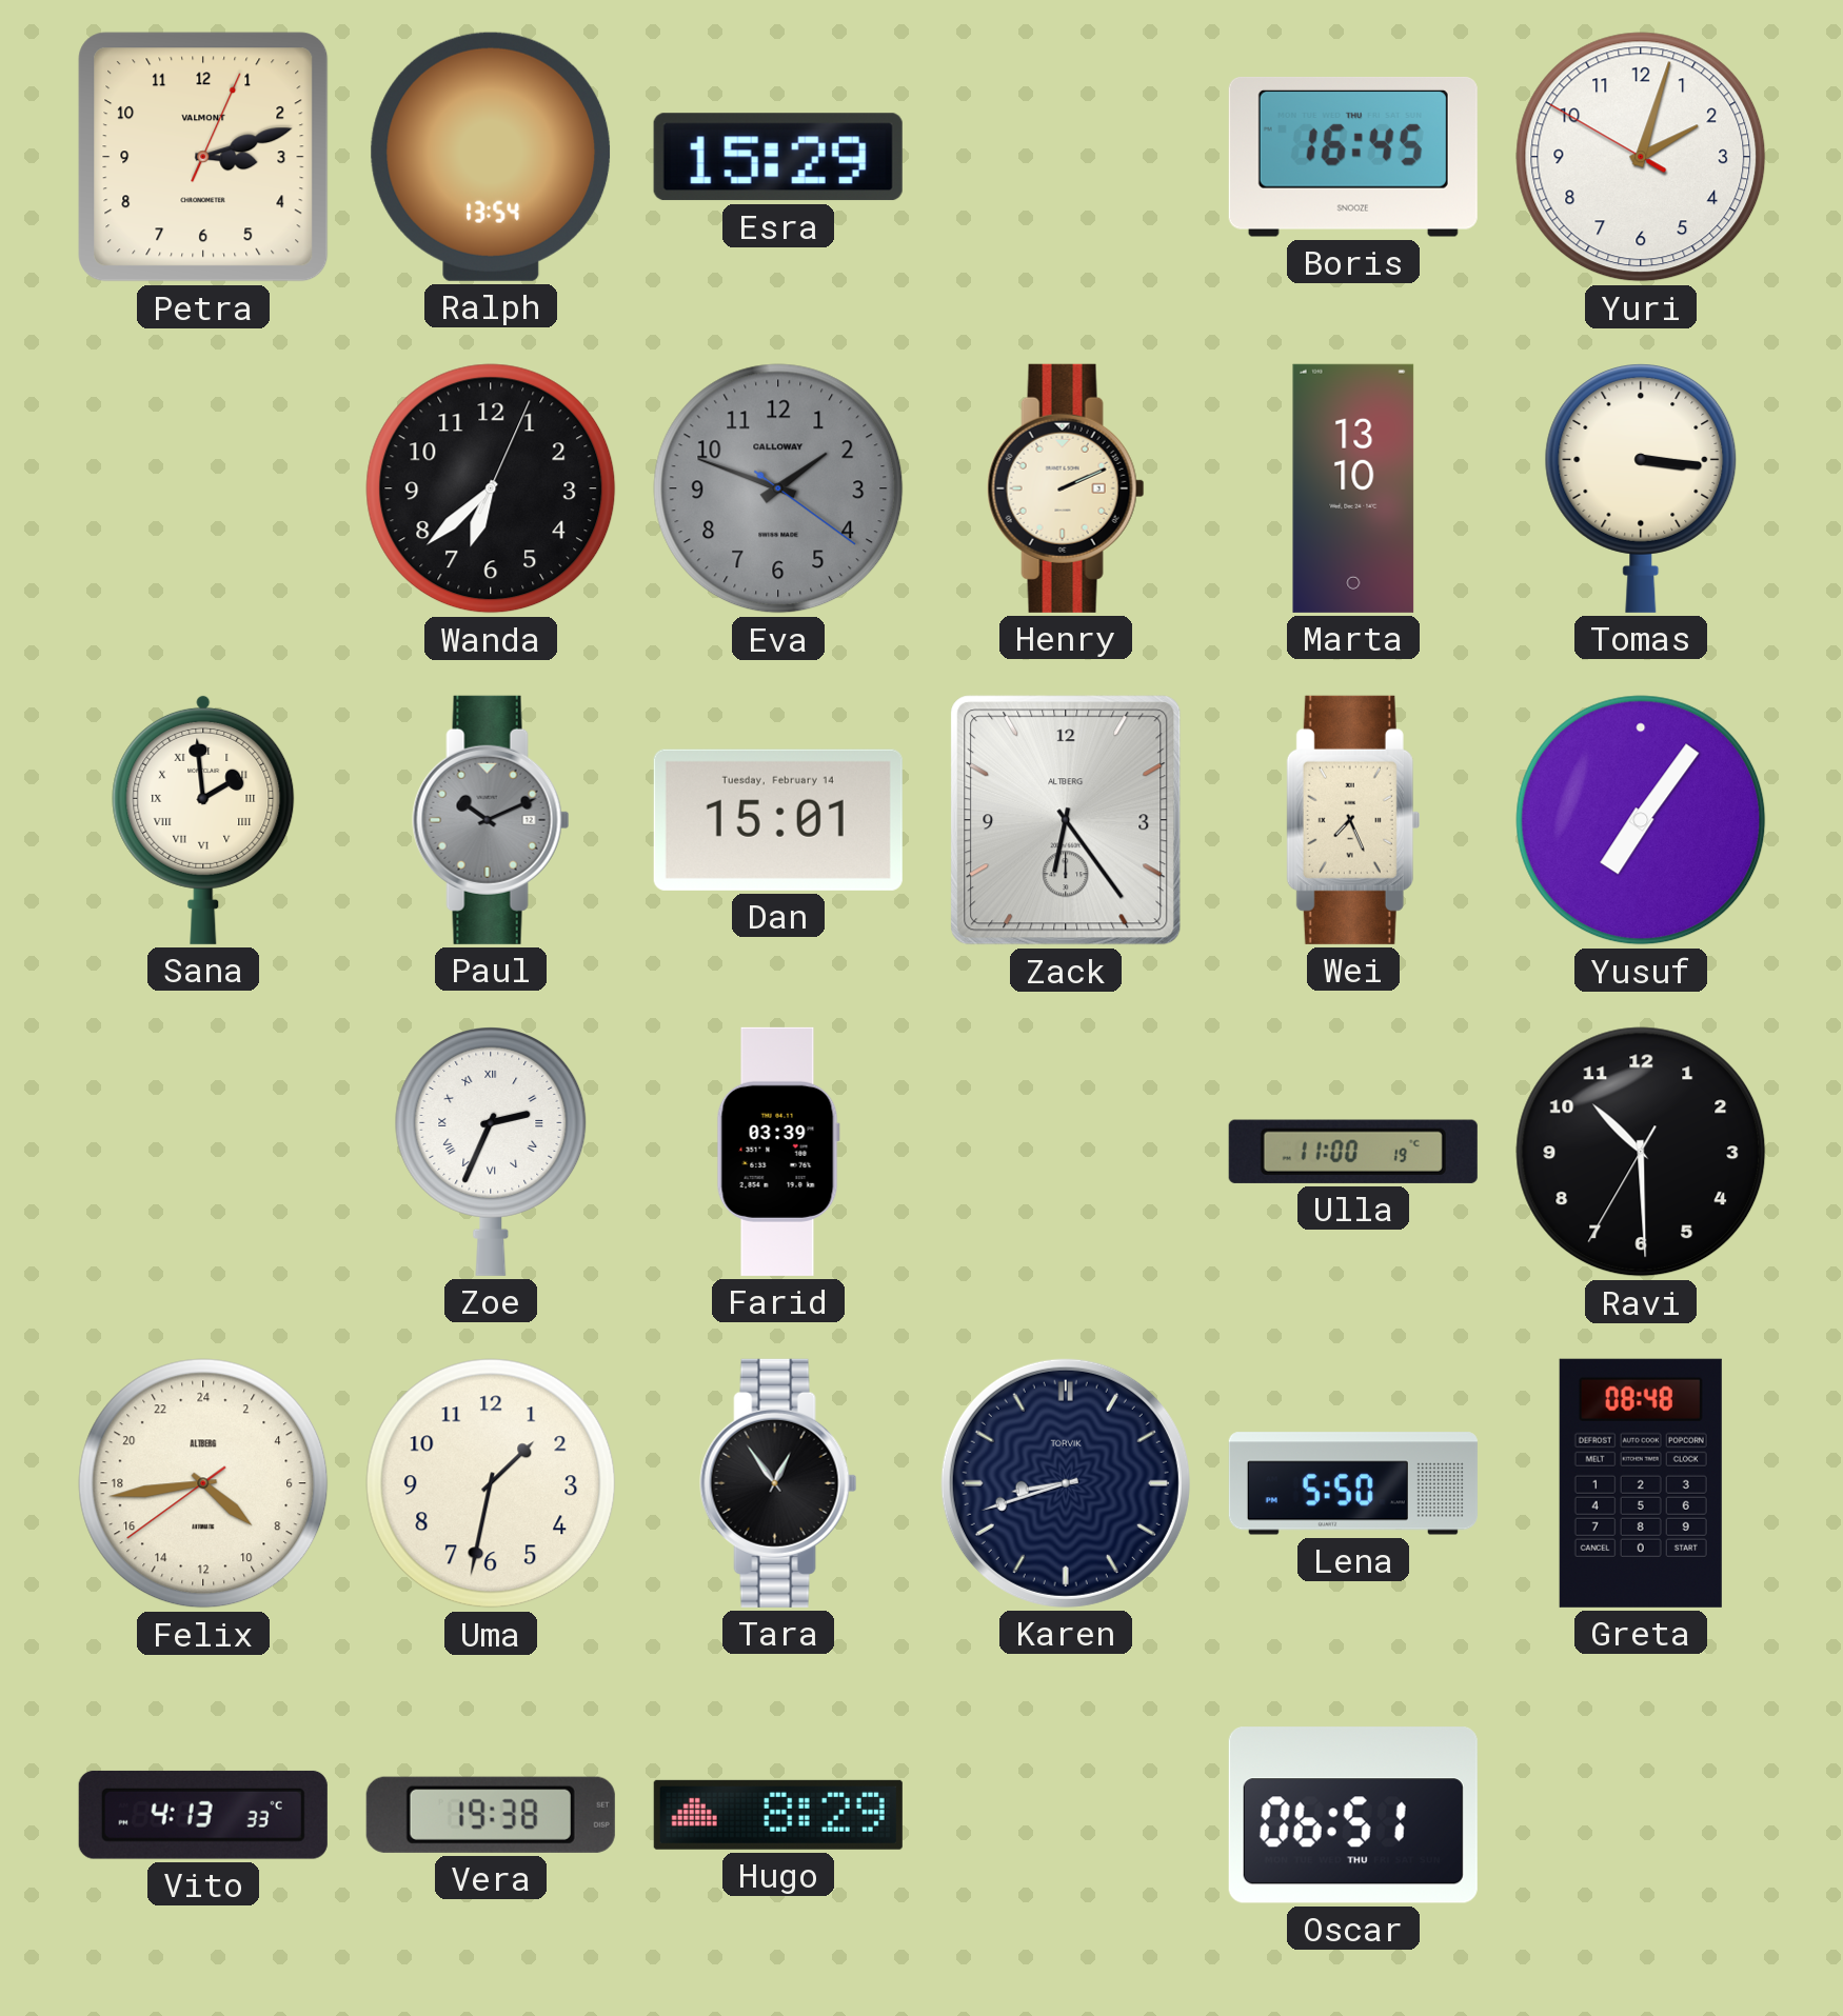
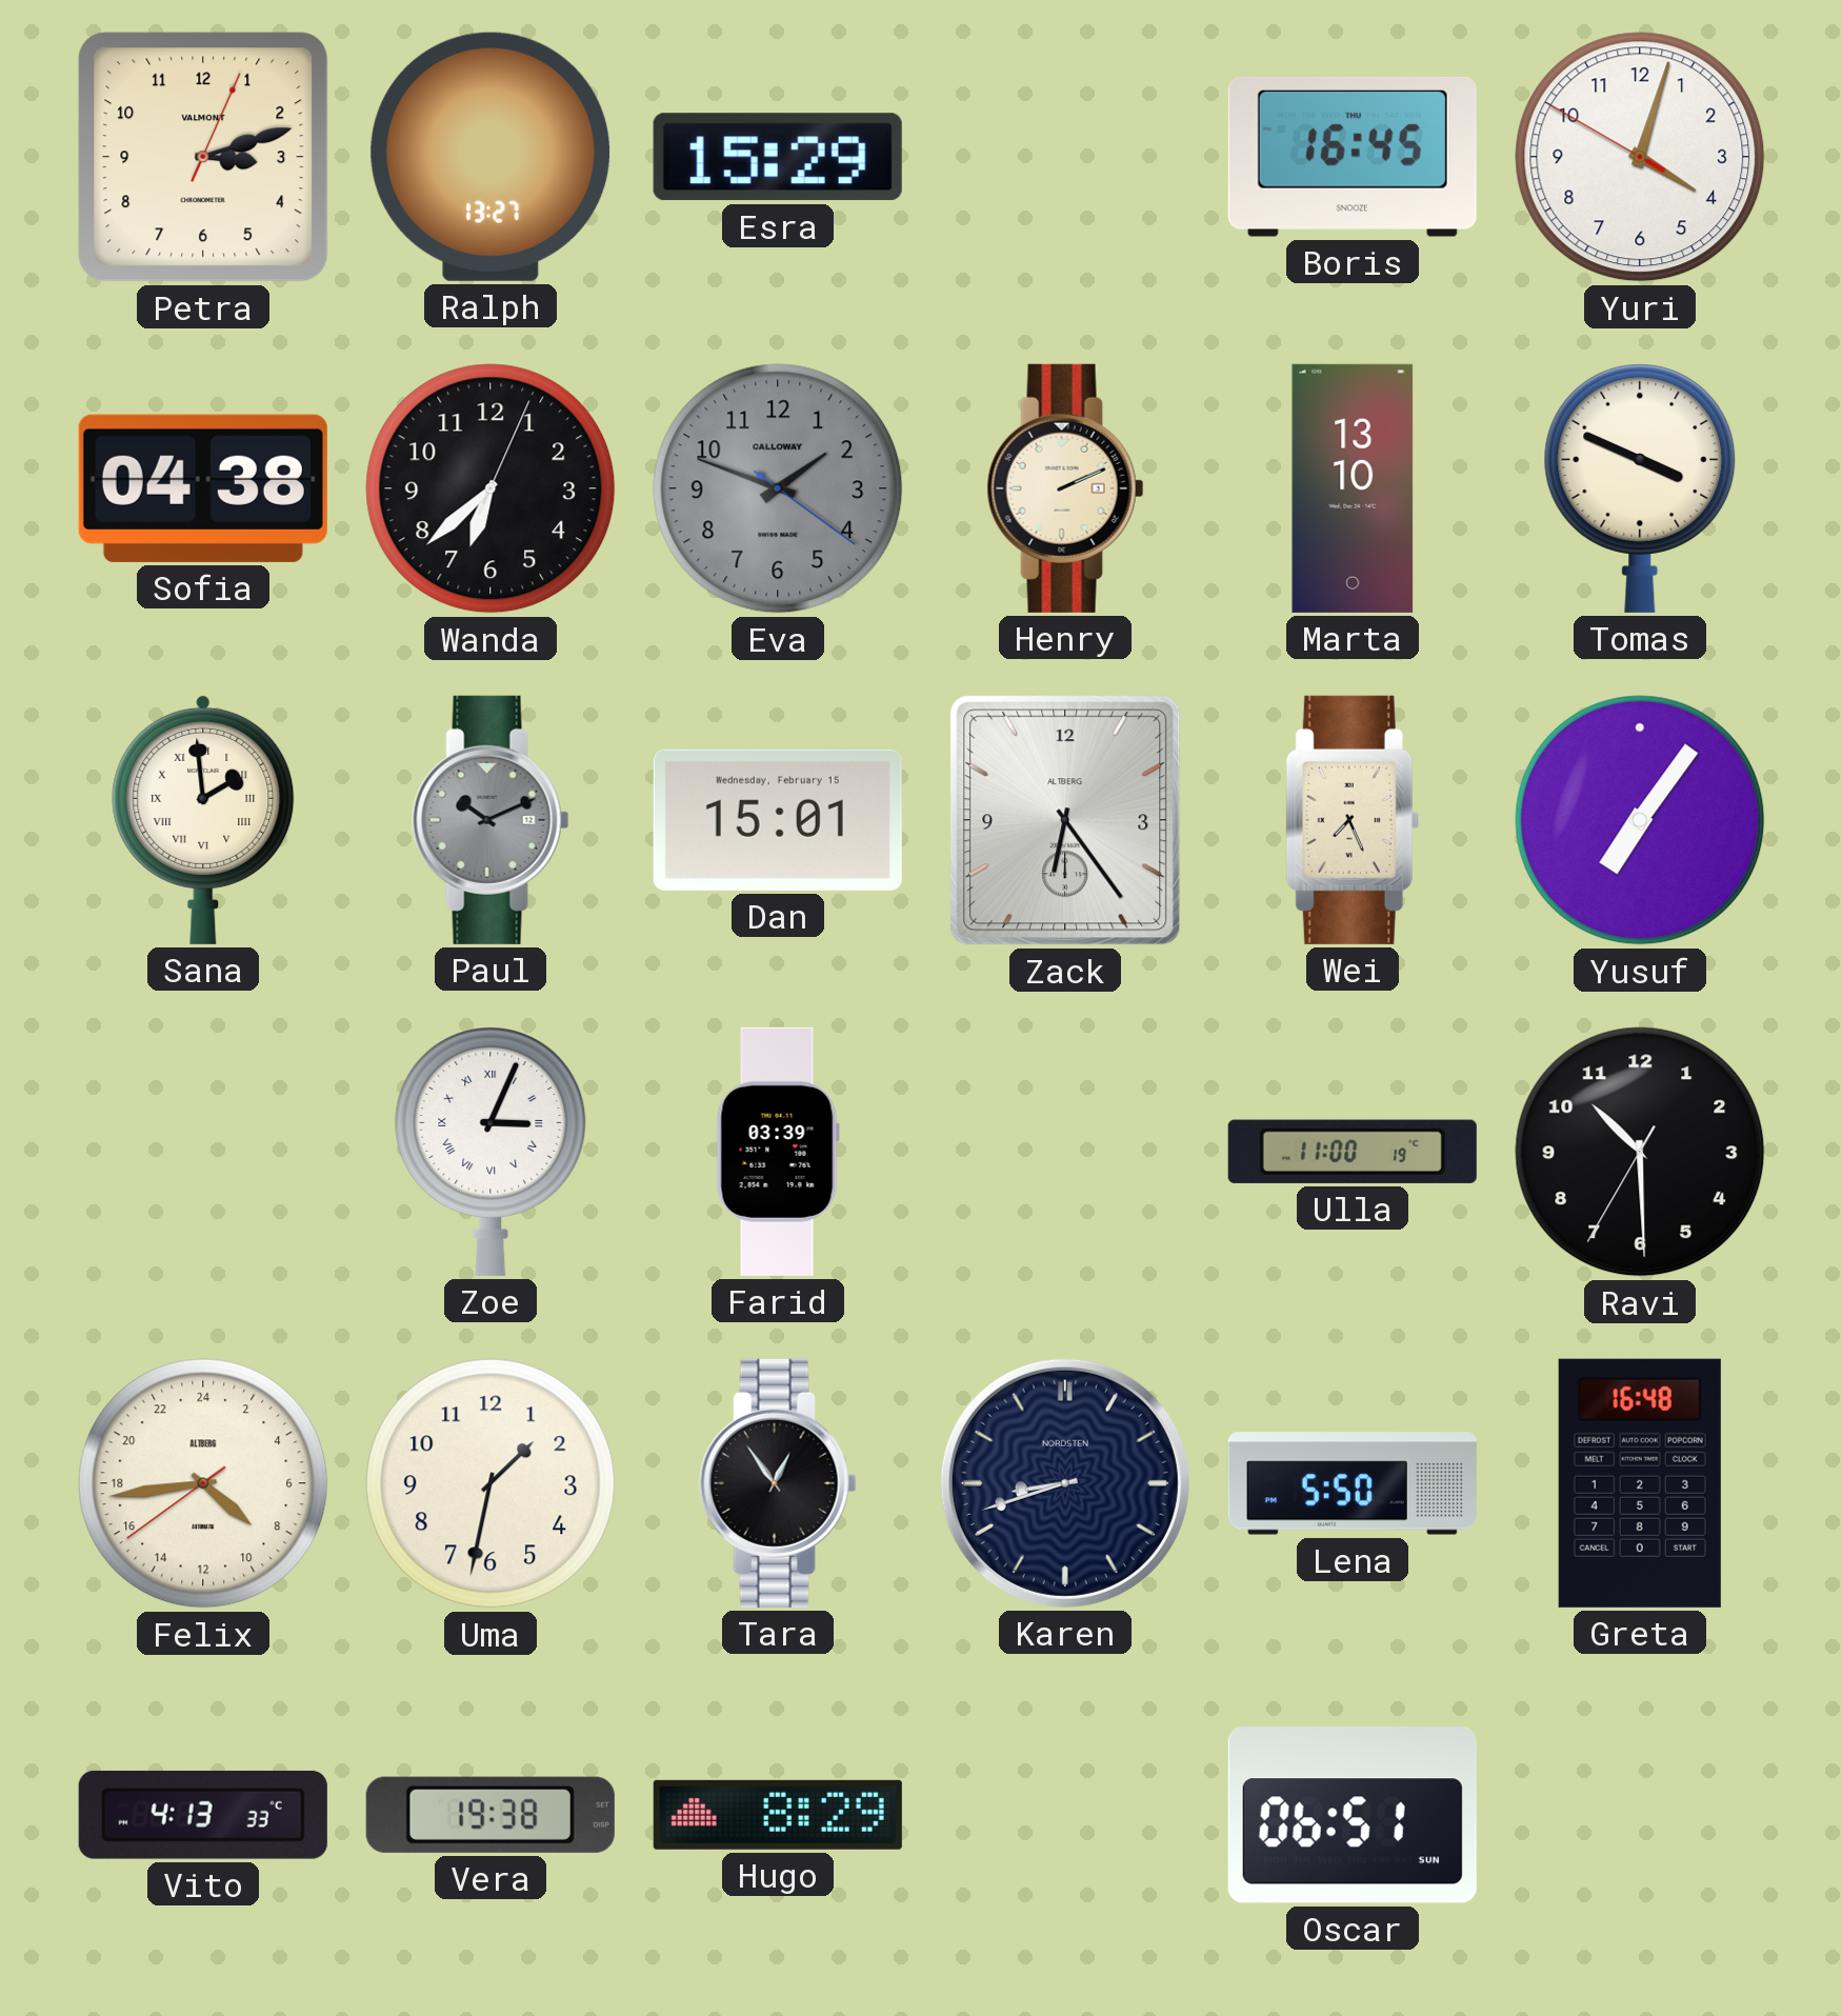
Ralph: 13:54 -> 13:27 (490, 157)
Yuri: 2:02 -> 4:02 (1640, 157)
Sofia: none -> 04:38 (203, 488)
Tomas: 3:16 -> 3:49 (1640, 488)
Dan date: Tuesday, February 14 -> Wednesday, February 15 (778, 820)
Zoe: 2:34 -> 3:04 (490, 1152)
Karen brand: TORVIK -> NORDSTEN (1065, 1483)
Greta: 08:48 -> 16:48 (1640, 1483)
Oscar date: THU -> SUN (1353, 1815)
